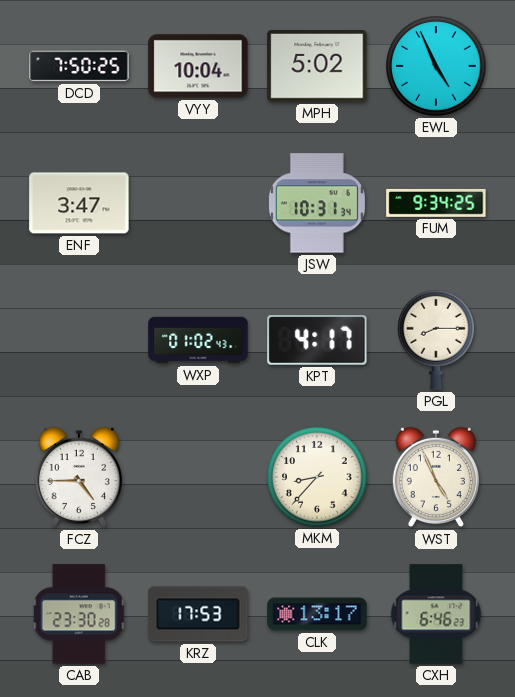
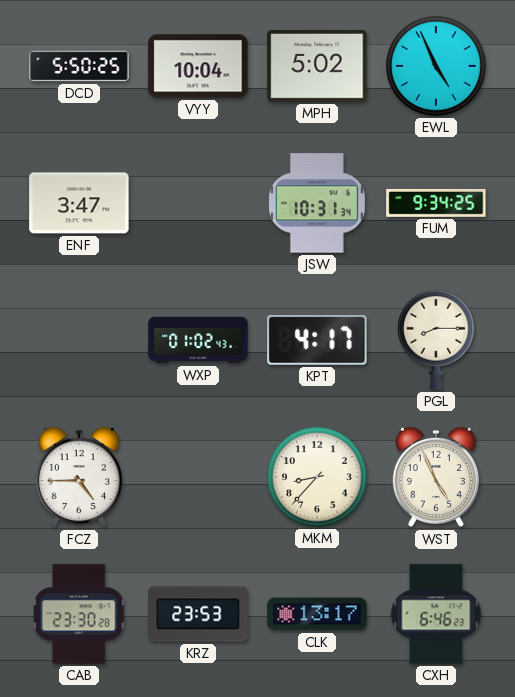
DCD: 7:50 -> 5:50 (79, 66)
KRZ: 17:53 -> 23:53 (198, 614)
